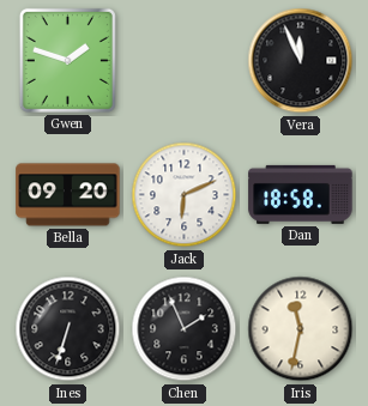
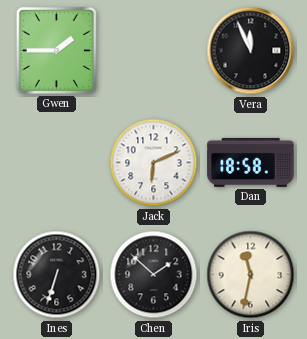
Gwen: 1:48 -> 1:45 (56, 50)
Bella: 09:20 -> none (68, 195)
Chen: 1:56 -> 1:52 (154, 275)
